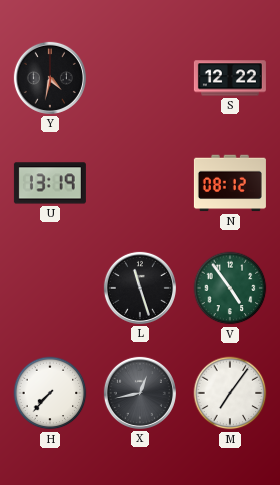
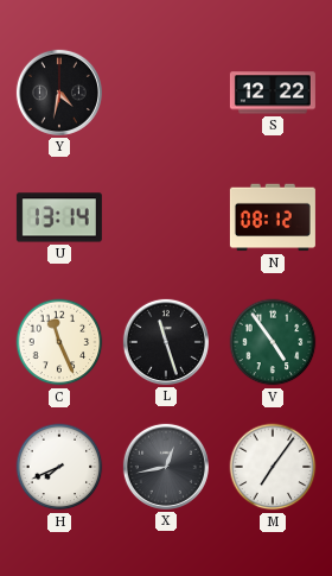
U: 13:19 -> 13:14 (59, 217)
C: none -> 11:26 (59, 342)
H: 7:37 -> 7:41 (59, 467)
